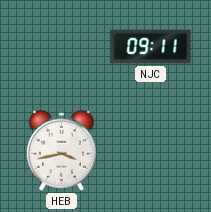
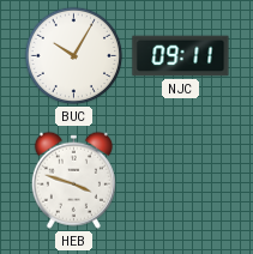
BUC: none -> 10:05 (74, 56)
HEB: 3:43 -> 3:48 (73, 180)
